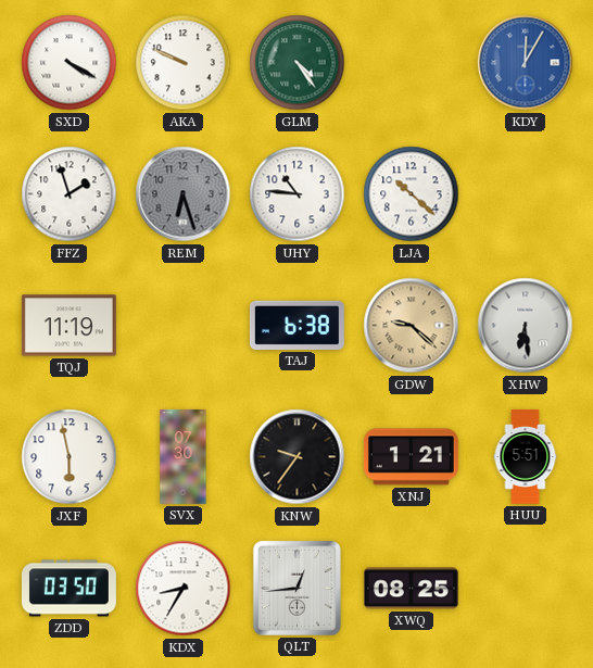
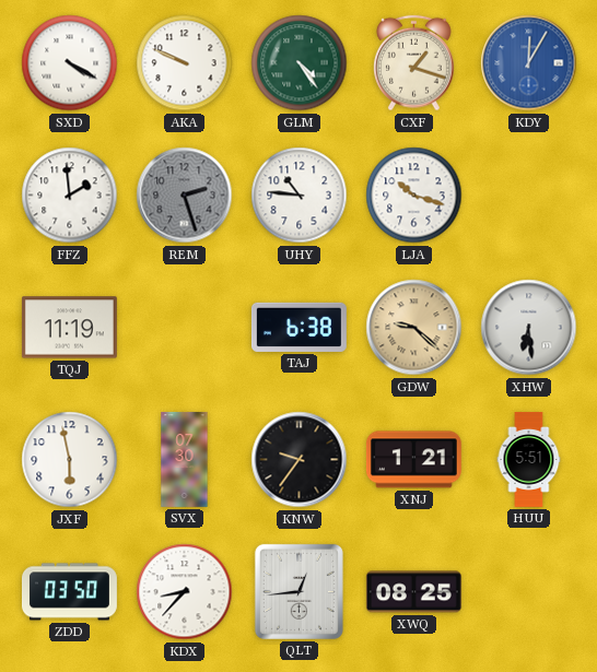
CXF: none -> 1:18 (414, 63)
FFZ: 1:57 -> 1:59 (70, 196)
REM: 6:27 -> 2:27 (185, 196)
LJA: 10:22 -> 10:18 (414, 196)
KDX: 8:35 -> 8:37 (185, 592)
